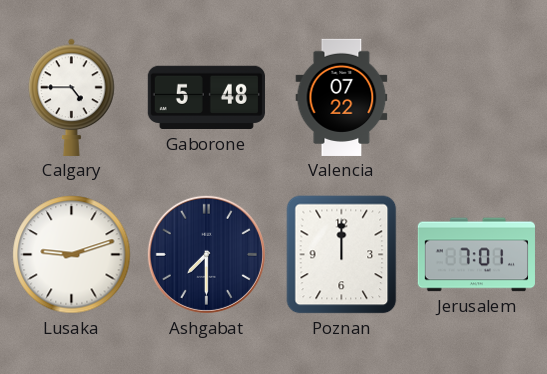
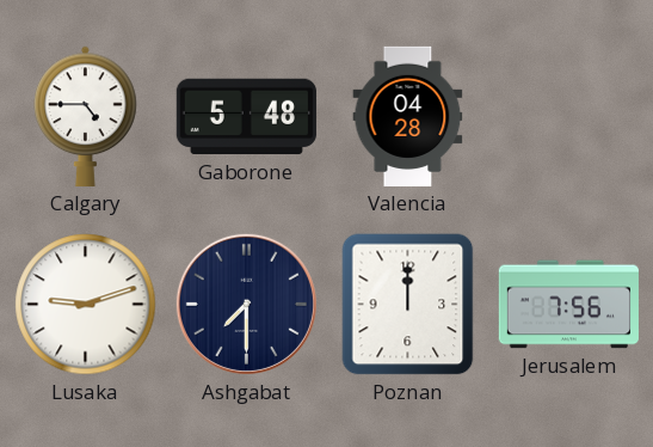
Valencia: 07:22 -> 04:28 (408, 116)
Jerusalem: 7:01 -> 7:56 (568, 305)
